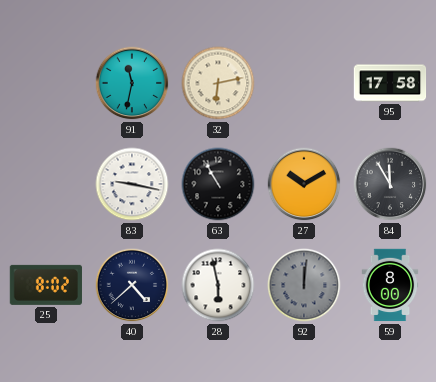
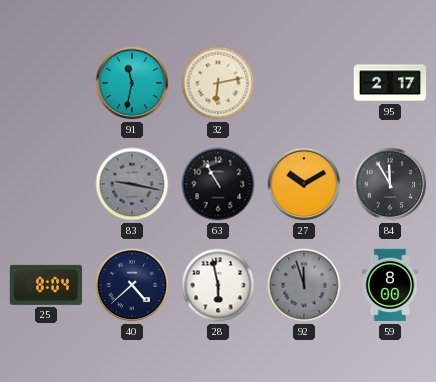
95: 17:58 -> 2:17 (390, 83)
83 dial: white -> grey (132, 184)
25: 8:02 -> 8:04 (45, 285)
92: 12:01 -> 11:57 (304, 285)
